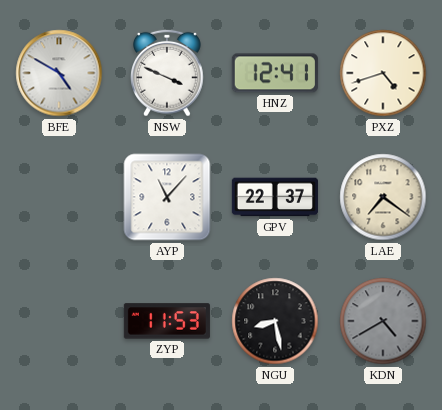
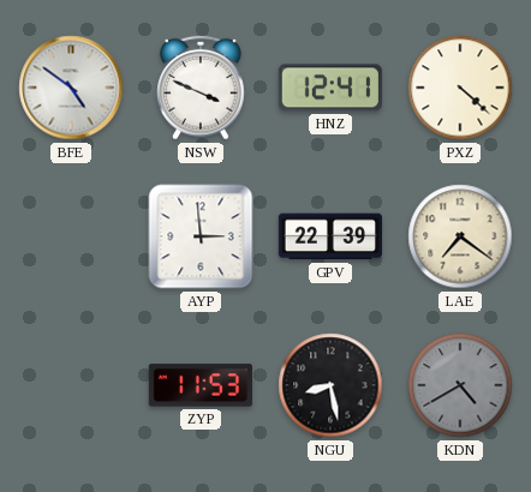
BFE: 4:50 -> 4:51 (71, 88)
PXZ: 4:42 -> 4:22 (460, 88)
AYP: 11:07 -> 2:59 (201, 236)
GPV: 22:37 -> 22:39 (330, 236)
